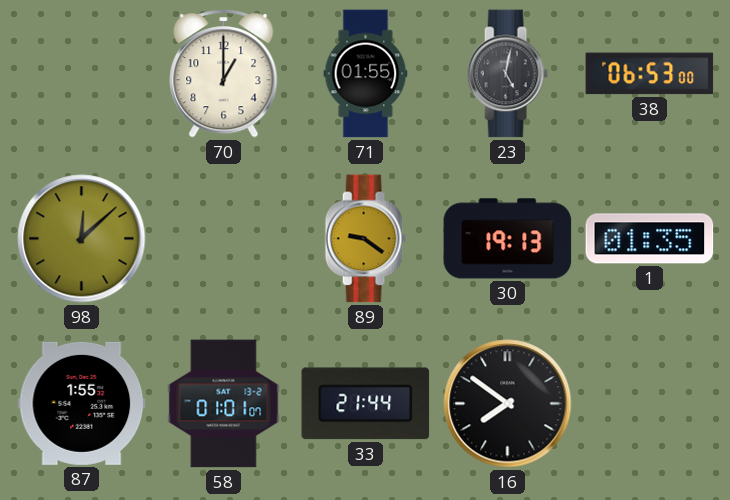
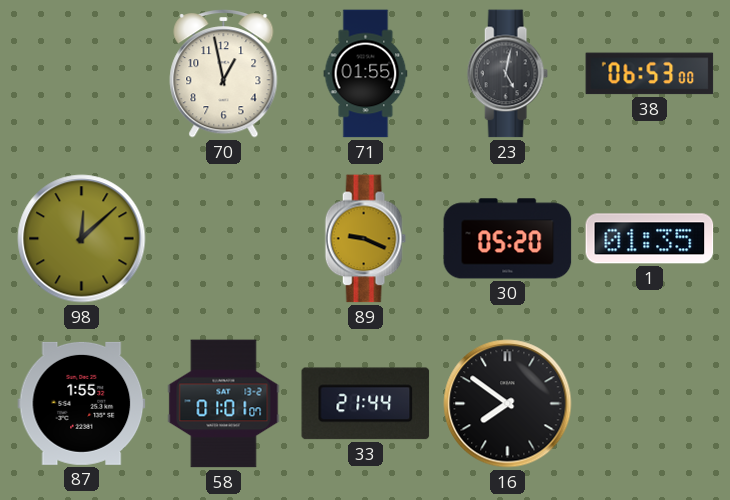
70: 1:00 -> 12:58 (224, 74)
89: 9:21 -> 9:19 (365, 239)
30: 19:13 -> 05:20 (508, 239)
